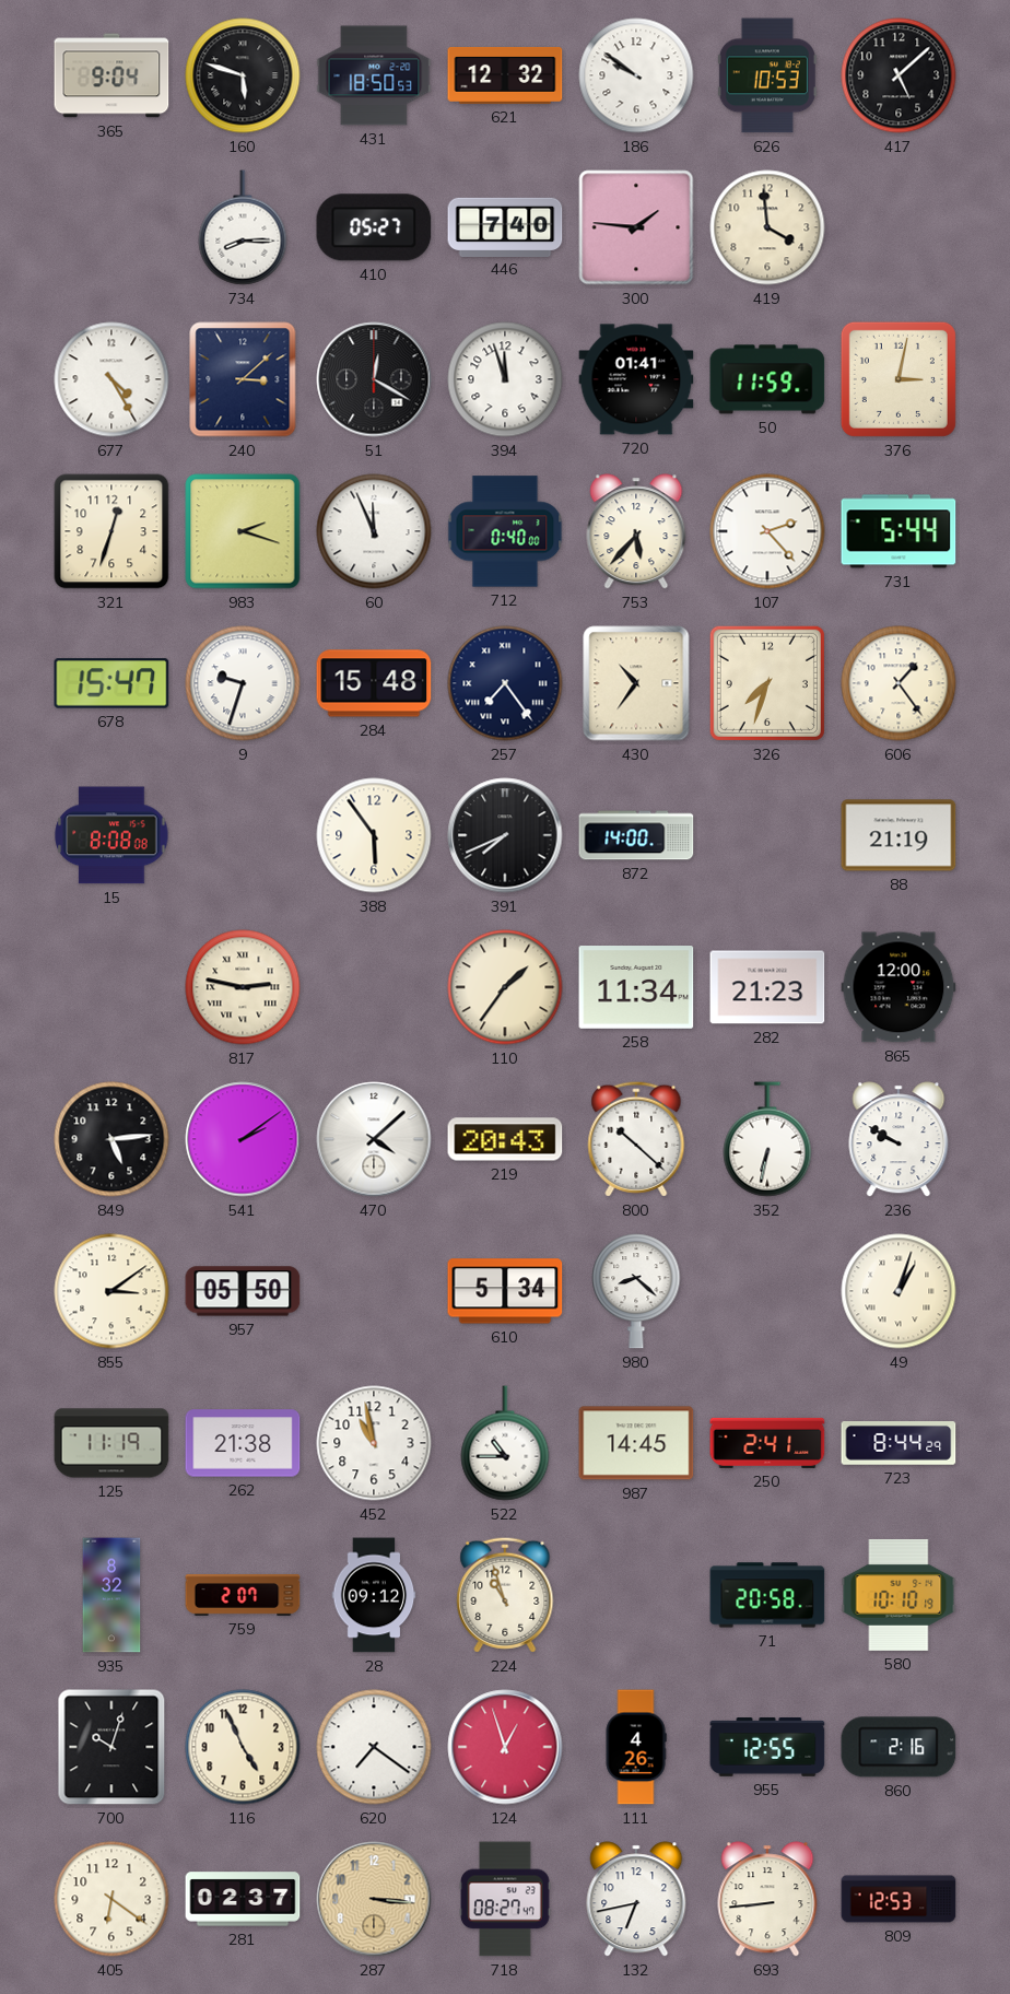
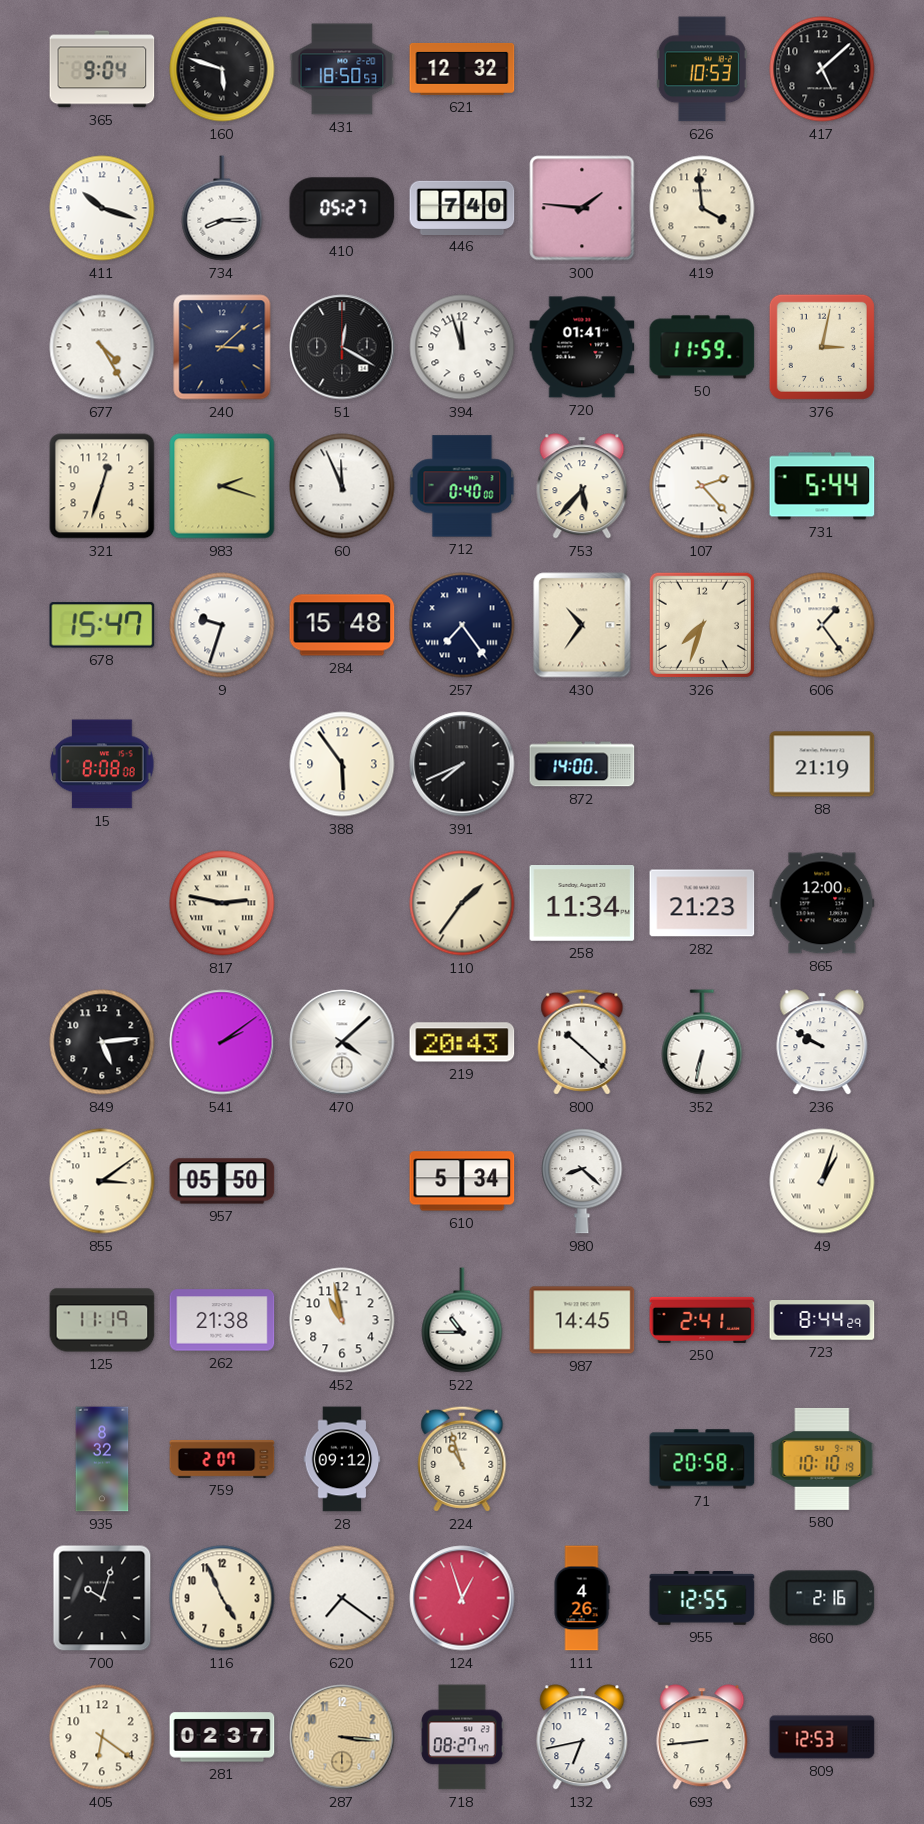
186: 9:51 -> none (636, 75)
411: none -> 10:18 (102, 208)
